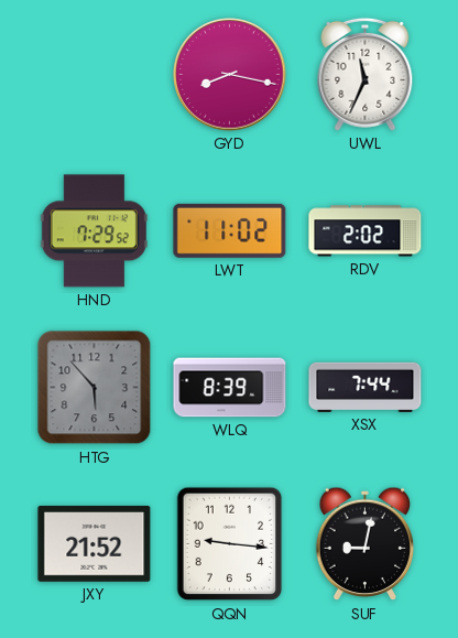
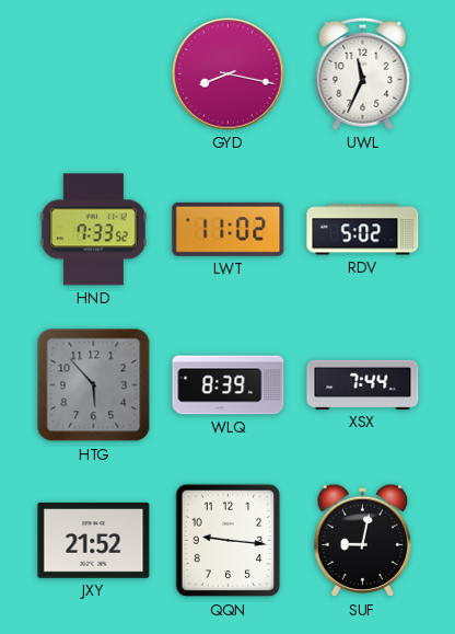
HND: 7:29 -> 7:33 (93, 230)
RDV: 2:02 -> 5:02 (363, 230)
